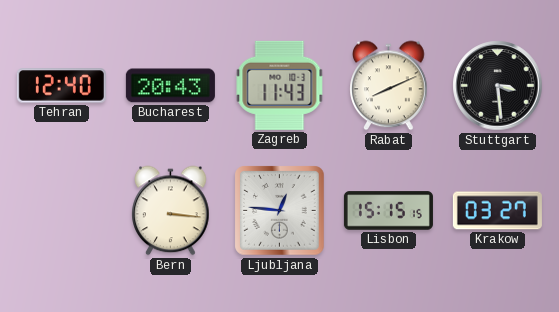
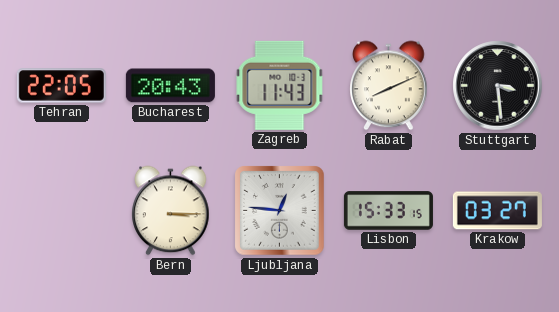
Tehran: 12:40 -> 22:05 (61, 86)
Bern: 3:16 -> 3:15 (171, 211)
Lisbon: 15:15 -> 15:33 (388, 211)
